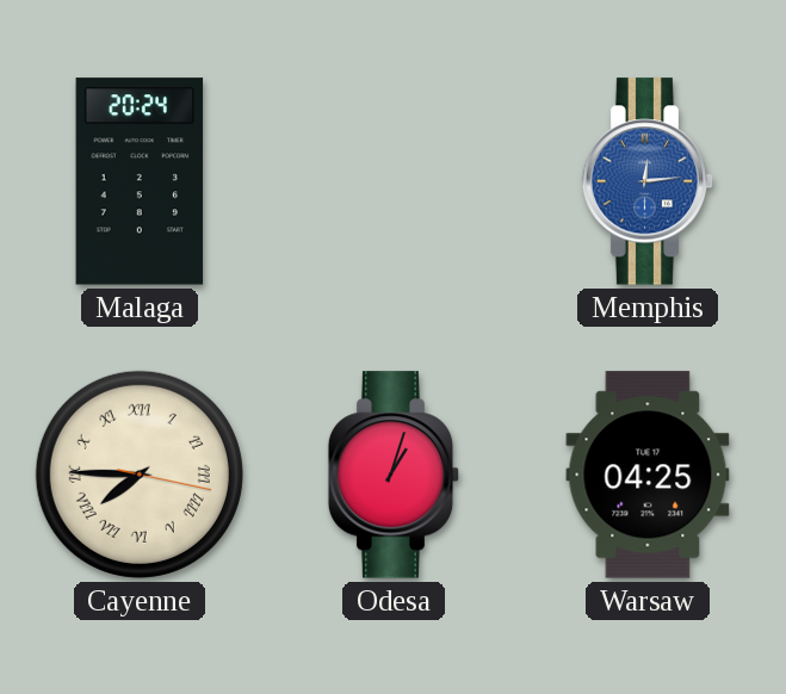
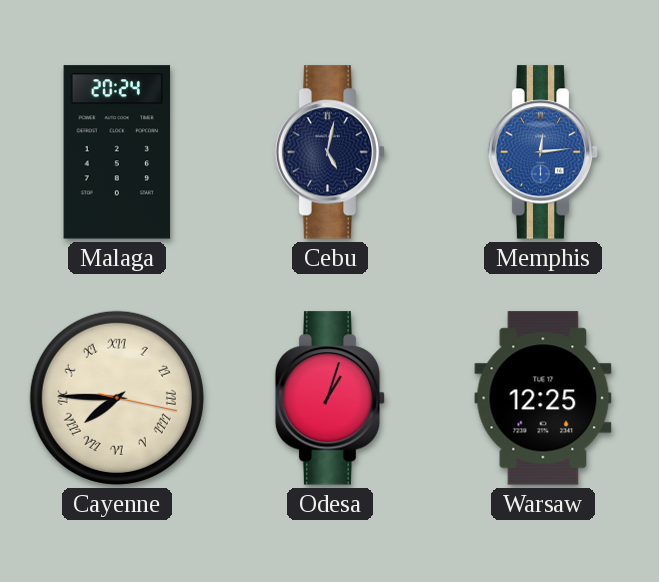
Cebu: none -> 5:02 (330, 152)
Warsaw: 04:25 -> 12:25 (543, 398)
